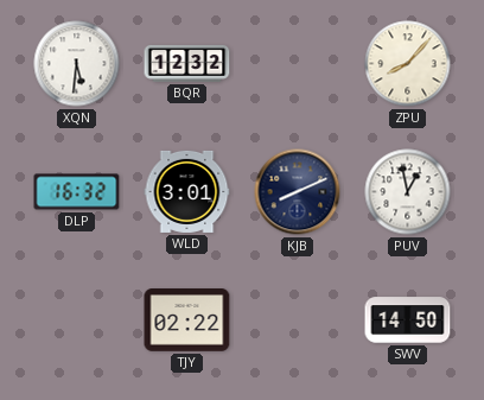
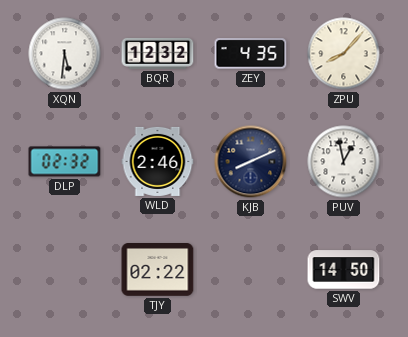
ZEY: none -> 4:35 (251, 54)
DLP: 16:32 -> 02:32 (65, 162)
WLD: 3:01 -> 2:46 (158, 161)
